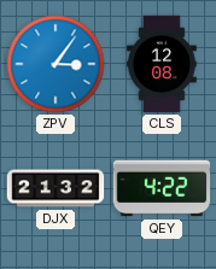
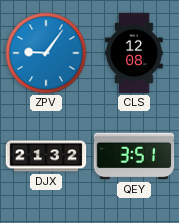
ZPV: 3:06 -> 9:06 (46, 53)
QEY: 4:22 -> 3:51 (134, 156)
